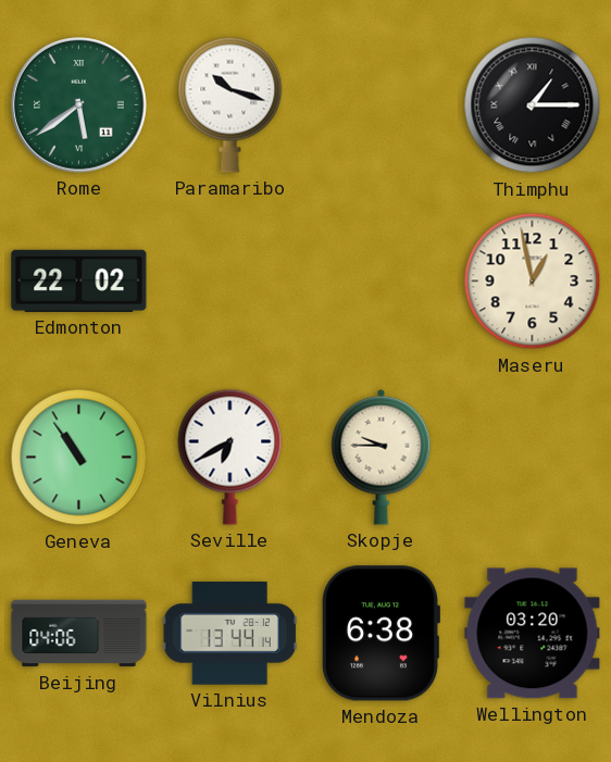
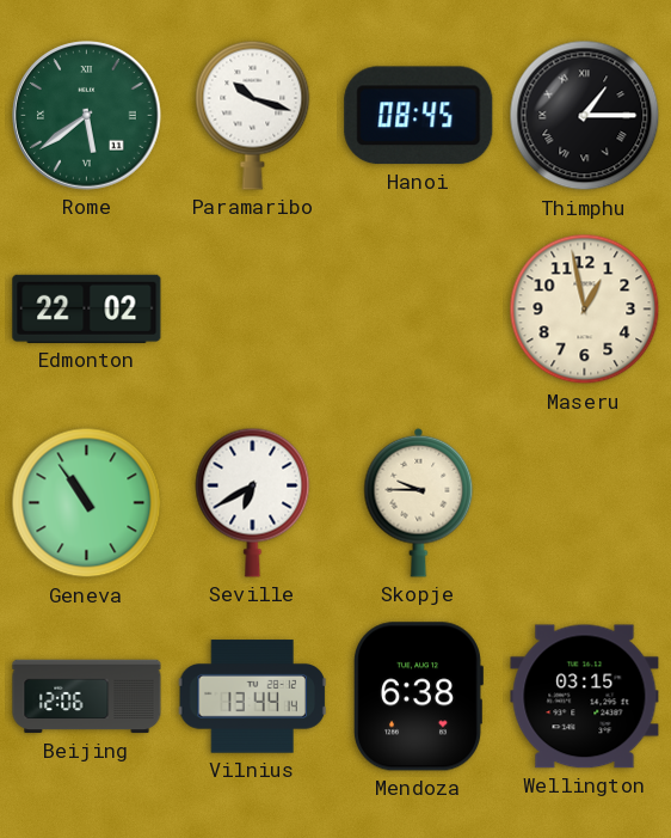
Hanoi: none -> 08:45 (419, 116)
Beijing: 04:06 -> 12:06 (87, 697)
Wellington: 03:20 -> 03:15 (585, 697)
